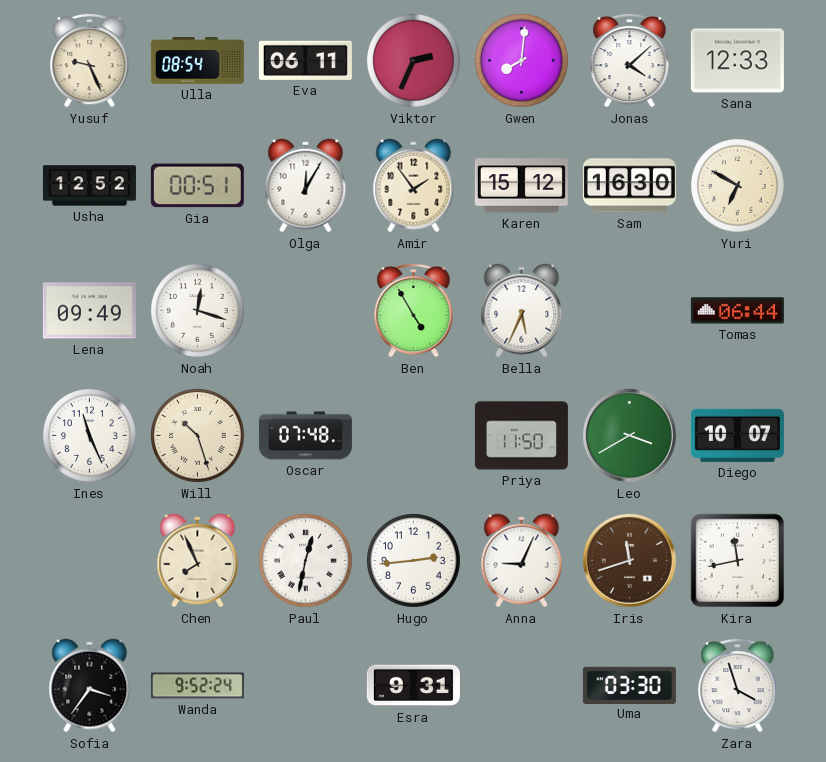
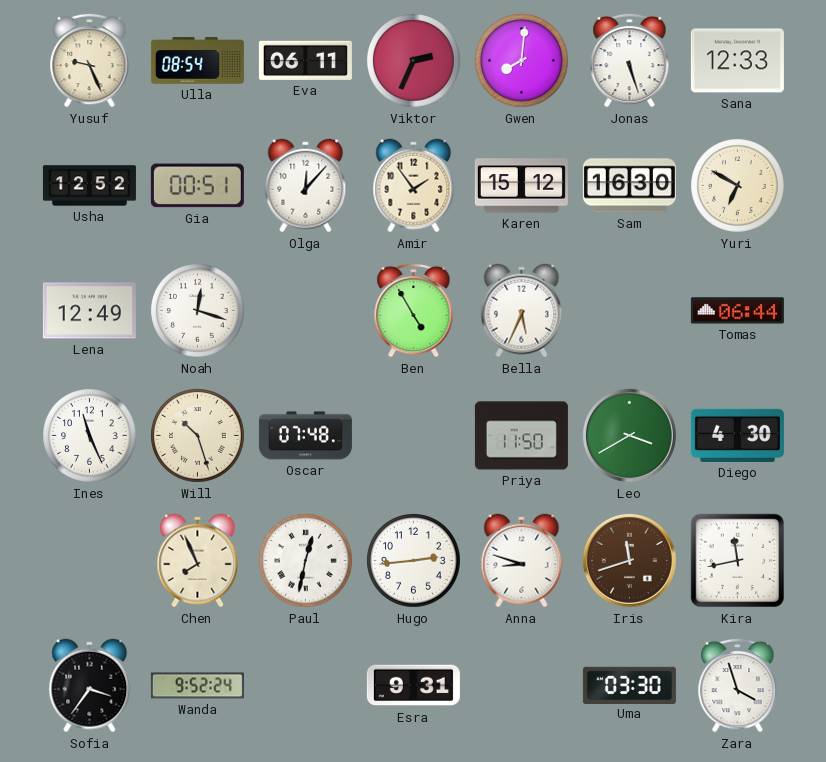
Jonas: 4:08 -> 5:27 (630, 60)
Olga: 12:05 -> 12:07 (306, 186)
Lena: 09:49 -> 12:49 (89, 311)
Diego: 10:07 -> 4:30 (737, 435)
Anna: 9:04 -> 8:48 (522, 561)
